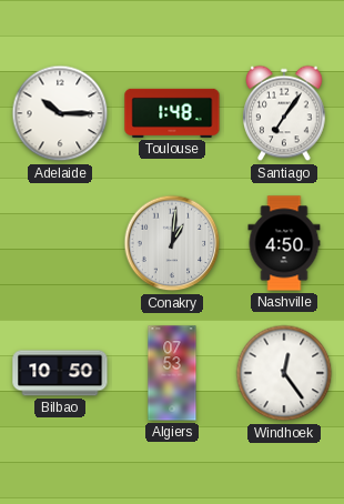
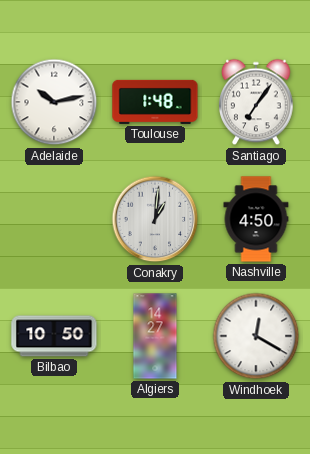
Adelaide: 10:15 -> 10:13 (54, 102)
Algiers: 07:53 -> 14:27 (155, 336)
Windhoek: 12:24 -> 12:20 (256, 336)
